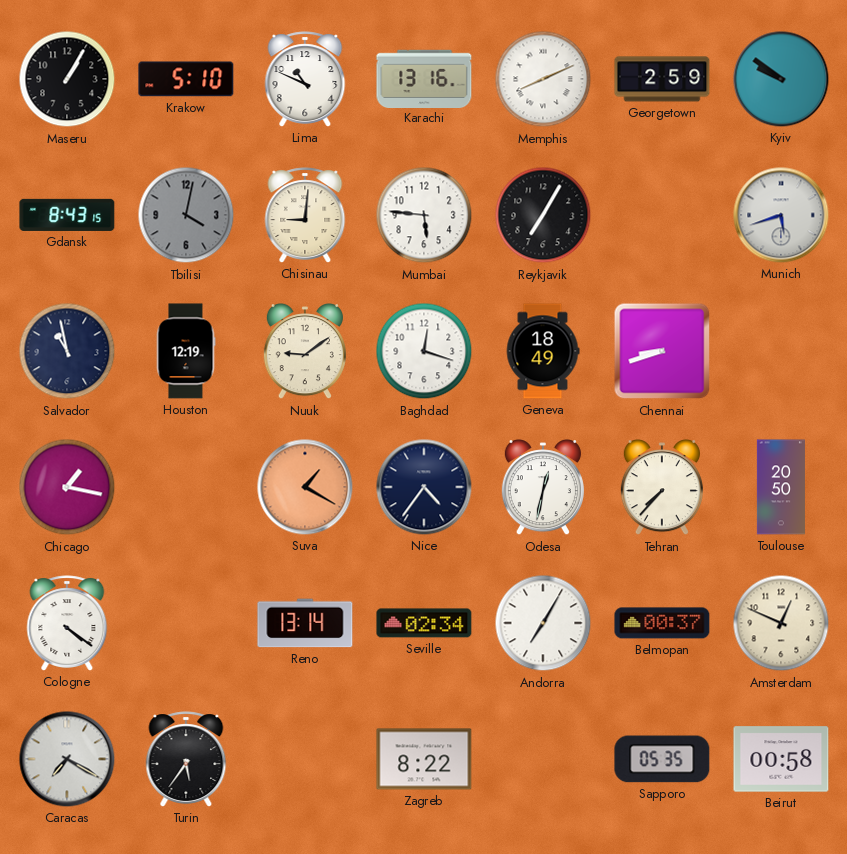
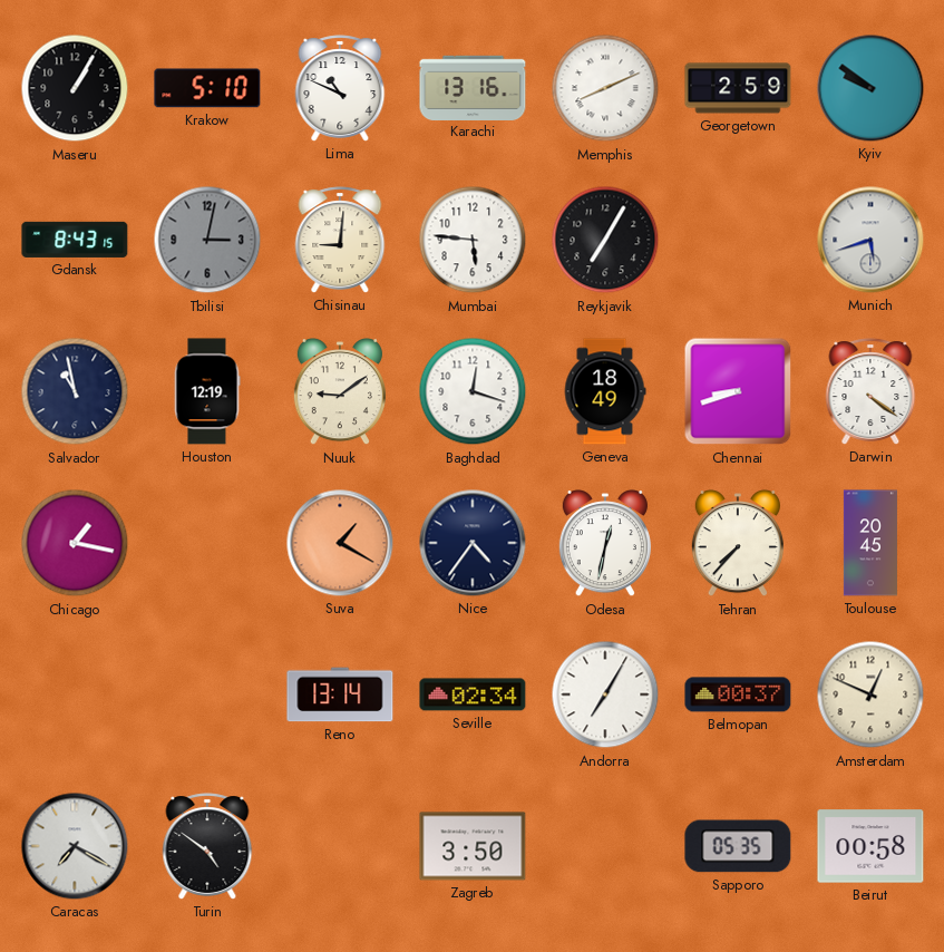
Tbilisi: 4:02 -> 3:02 (207, 240)
Darwin: none -> 4:21 (870, 391)
Toulouse: 20:50 -> 20:45 (870, 543)
Cologne: 4:21 -> none (67, 623)
Turin: 5:36 -> 4:51 (207, 846)
Zagreb: 8:22 -> 3:50 (473, 846)
